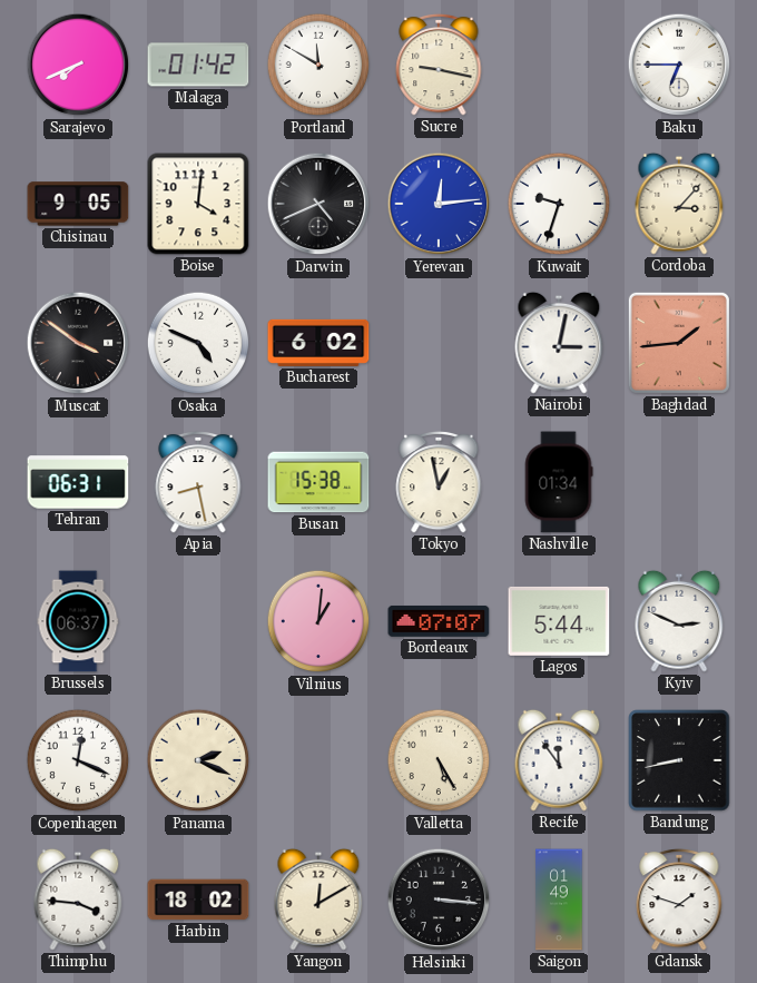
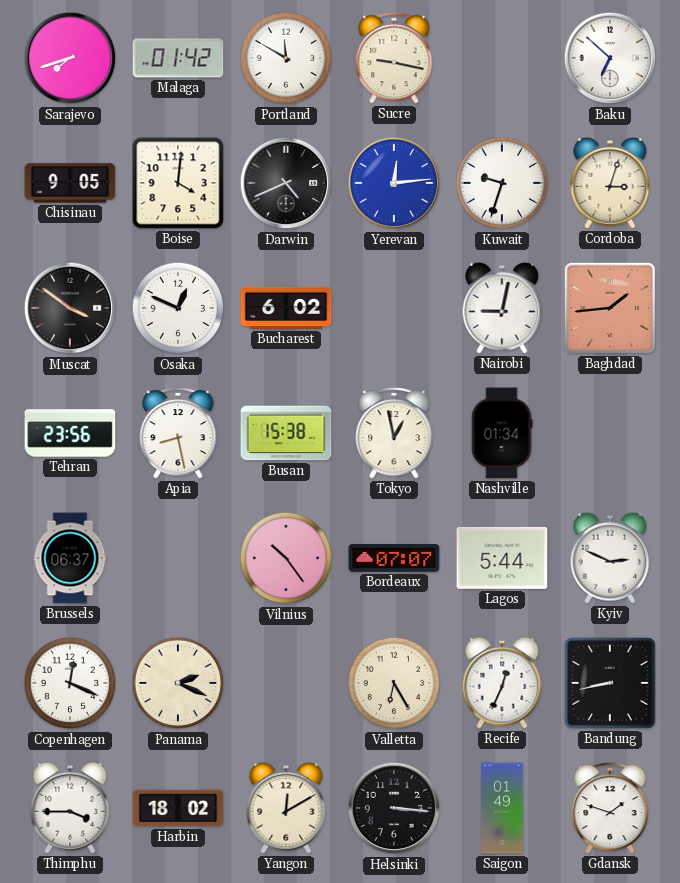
Sarajevo: 7:41 -> 7:42 (70, 58)
Baku: 6:45 -> 6:52 (610, 58)
Cordoba: 3:07 -> 3:03 (610, 183)
Osaka: 4:49 -> 12:49 (178, 308)
Nairobi: 3:02 -> 9:02 (502, 308)
Tehran: 06:31 -> 23:56 (70, 433)
Vilnius: 1:01 -> 10:24 (286, 558)
Valletta: 5:25 -> 6:25 (394, 683)
Recife: 11:54 -> 12:34 (502, 683)
Thimphu: 3:46 -> 3:45 (70, 808)
